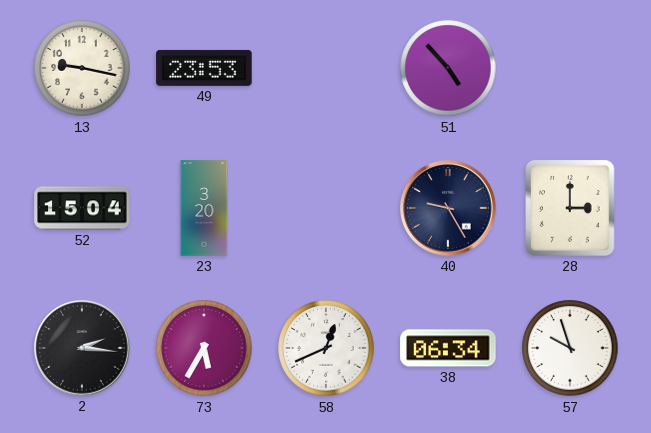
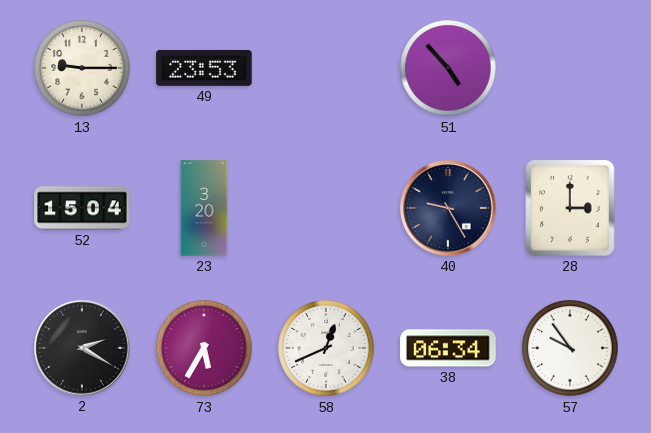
13: 9:17 -> 9:15 (82, 68)
2: 2:16 -> 2:20 (82, 348)
57: 9:57 -> 9:54 (570, 348)
